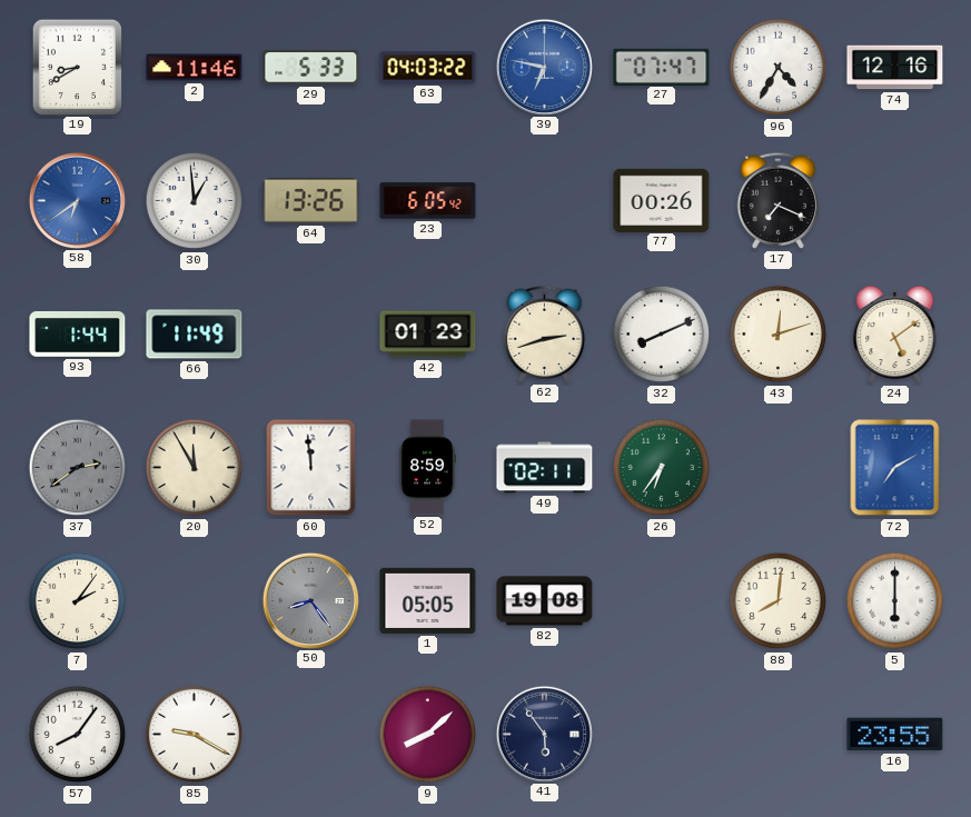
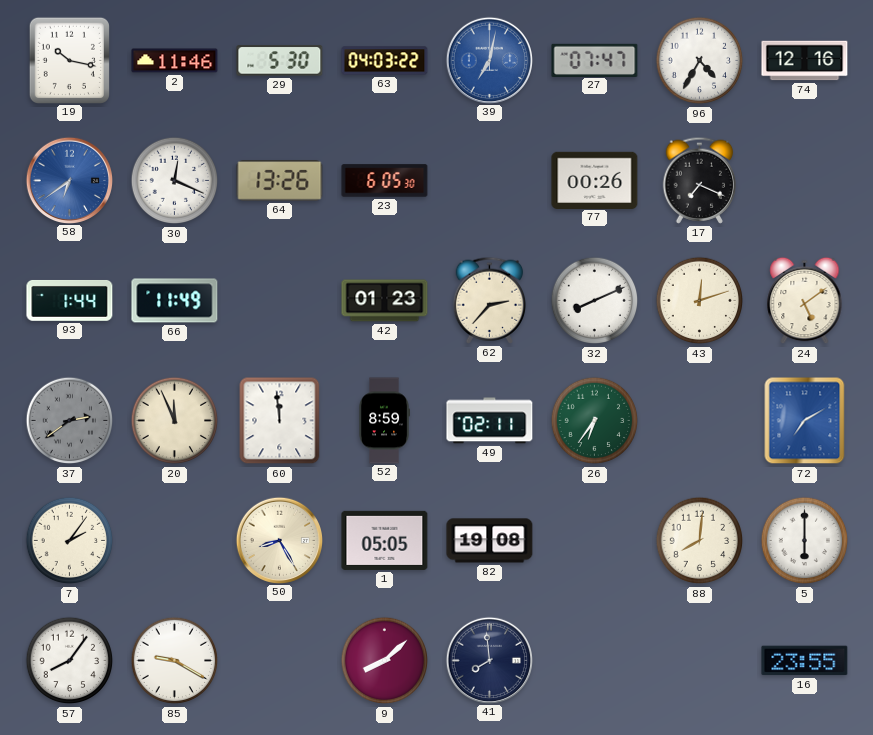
19: 8:40 -> 10:17 (69, 60)
29: 5:33 -> 5:30 (280, 61)
39: 6:47 -> 7:02 (489, 60)
30: 12:59 -> 12:19 (175, 181)
23: 6:05:42 -> 6:05:30 (385, 181)
62: 2:42 -> 2:37 (490, 300)
20: 11:55 -> 11:56 (175, 421)
50: 8:24 -> 8:25 (279, 540)
50 dial: grey -> cream (279, 540)
41: 5:54 -> 7:59 (489, 660)
